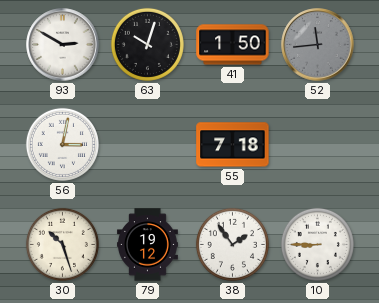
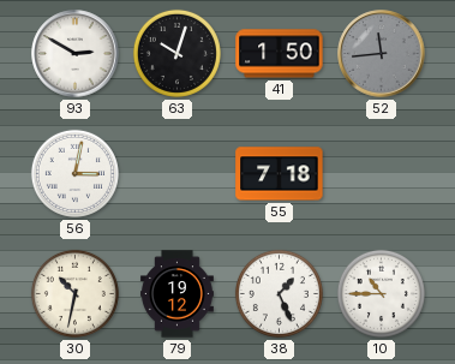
30: 10:27 -> 10:32 (74, 293)
38: 1:54 -> 1:26 (279, 293)
10: 8:45 -> 10:45 (381, 293)
